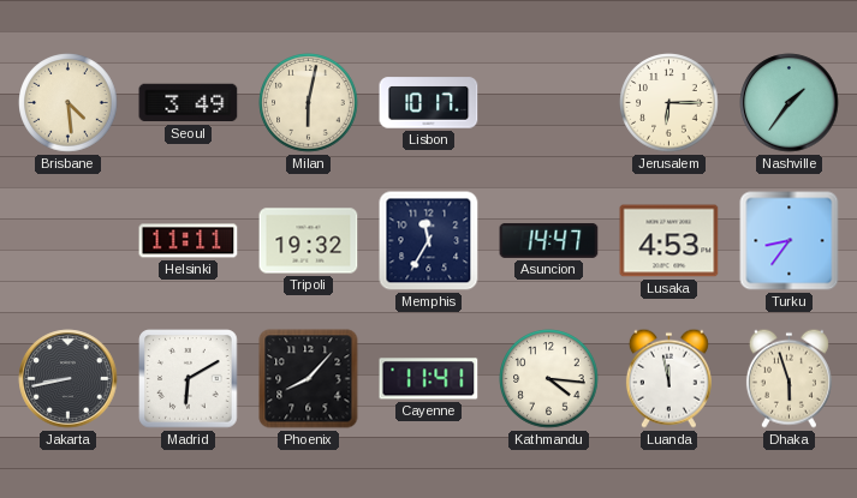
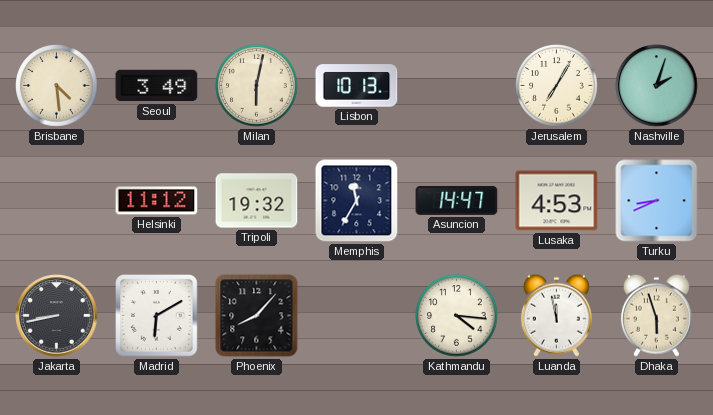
Lisbon: 10:17 -> 10:13 (357, 86)
Jerusalem: 6:15 -> 7:05 (557, 86)
Nashville: 1:36 -> 2:03 (657, 86)
Helsinki: 11:11 -> 11:12 (157, 201)
Turku: 8:36 -> 8:41 (657, 201)
Cayenne: 11:41 -> none (429, 379)
